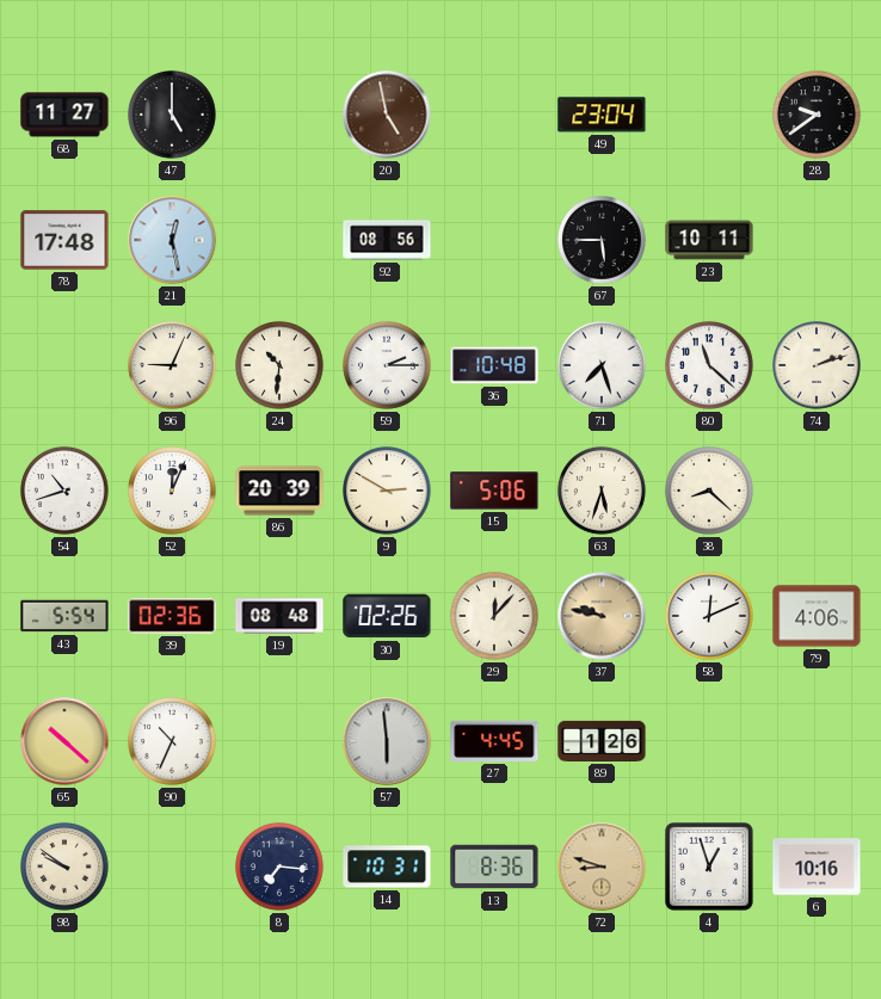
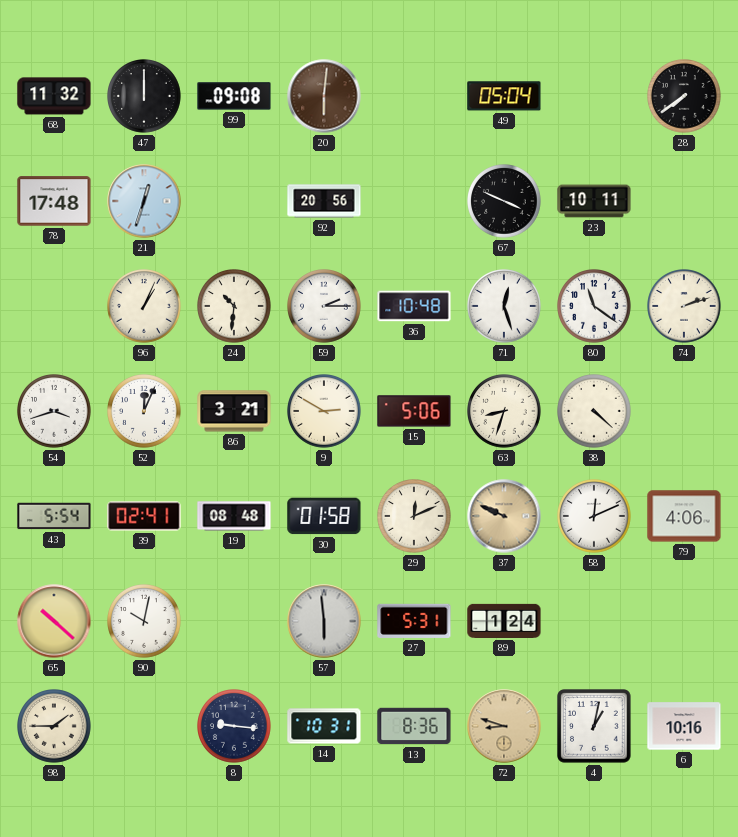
68: 11:27 -> 11:32 (54, 96)
47: 5:00 -> 12:00 (145, 97)
99: none -> 09:08 (234, 96)
20: 4:58 -> 6:01 (324, 96)
49: 23:04 -> 05:04 (504, 96)
28: 9:39 -> 7:39 (685, 97)
21: 12:28 -> 12:33 (144, 201)
92: 08:56 -> 20:56 (324, 201)
67: 5:45 -> 3:49 (505, 202)
96: 9:04 -> 1:04 (145, 307)
71: 7:27 -> 12:27 (505, 307)
80: 11:22 -> 11:21 (595, 307)
54: 10:42 -> 3:42 (55, 412)
86: 20:39 -> 3:21 (234, 411)
63: 5:33 -> 8:33 (505, 412)
38: 8:22 -> 4:22 (595, 412)
39: 02:36 -> 02:41 (144, 516)
30: 02:26 -> 01:58 (324, 516)
29: 12:07 -> 12:11 (415, 517)
37: 9:47 -> 9:49 (504, 516)
90: 10:34 -> 10:02 (145, 622)
27: 4:45 -> 5:31 (414, 621)
89: 1:26 -> 1:24 (504, 621)
98: 9:51 -> 1:45 (55, 727)
8: 7:16 -> 9:16 (235, 727)
4: 12:57 -> 1:02 (594, 726)
